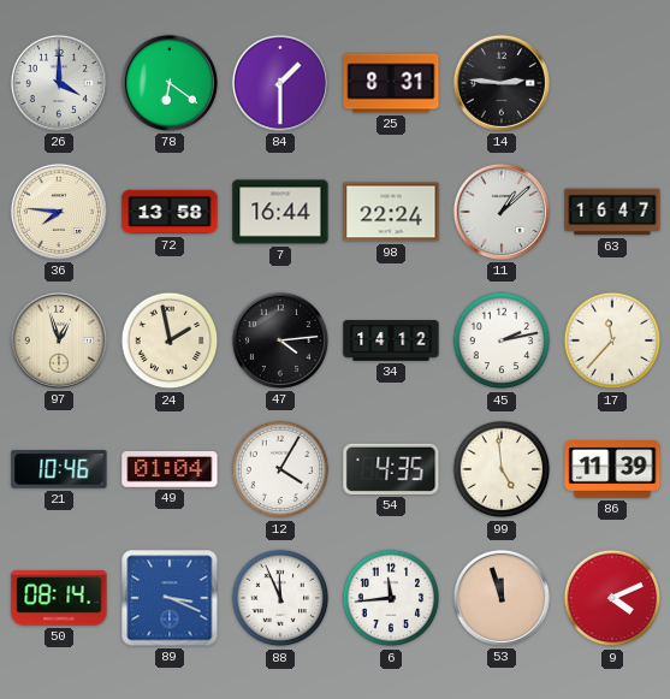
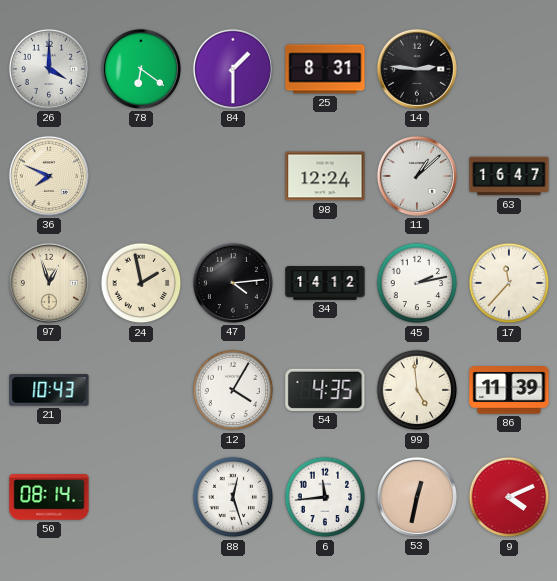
36: 7:46 -> 7:49 (49, 176)
72: 13:58 -> none (170, 212)
7: 16:44 -> none (280, 212)
98: 22:24 -> 12:24 (325, 176)
21: 10:46 -> 10:43 (49, 390)
49: 01:04 -> none (170, 470)
89: 3:19 -> none (170, 598)
88: 11:56 -> 12:27 (233, 497)
53: 11:57 -> 12:32 (417, 497)
